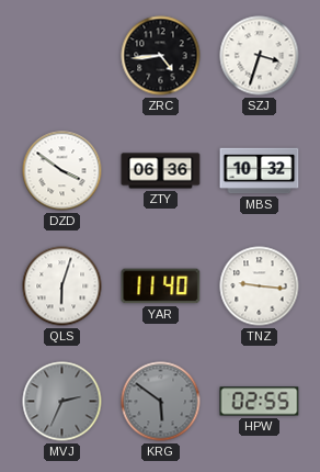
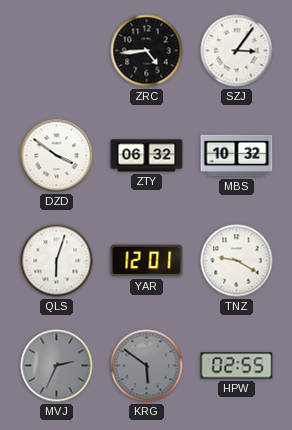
SZJ: 3:33 -> 3:06 (237, 51)
ZTY: 06:36 -> 06:32 (147, 156)
YAR: 11:40 -> 12:01 (147, 261)
TNZ: 9:16 -> 9:20 (237, 261)
